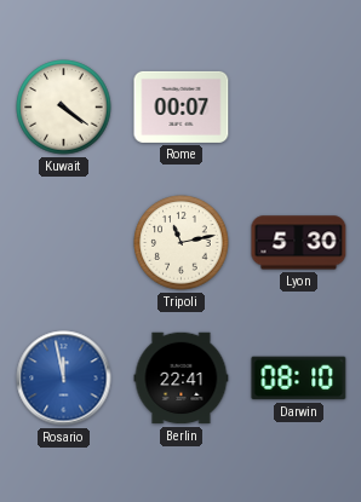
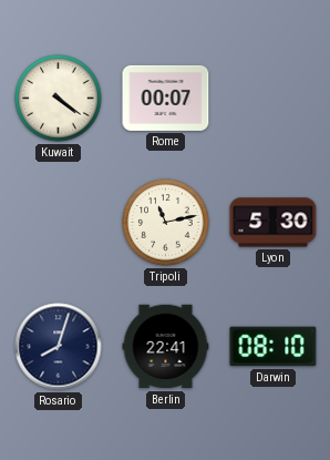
Rosario: 11:58 -> 8:03 (59, 347)
Rosario dial: blue -> navy (59, 347)
